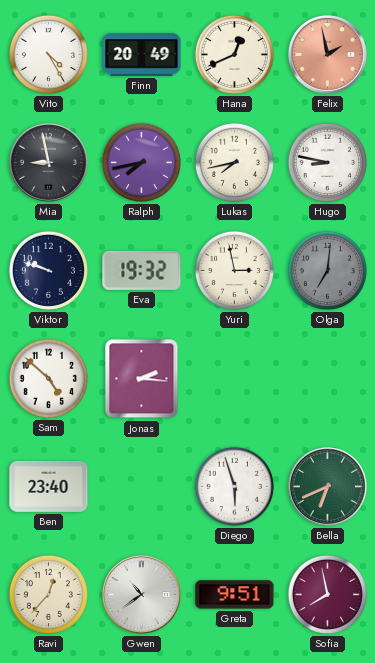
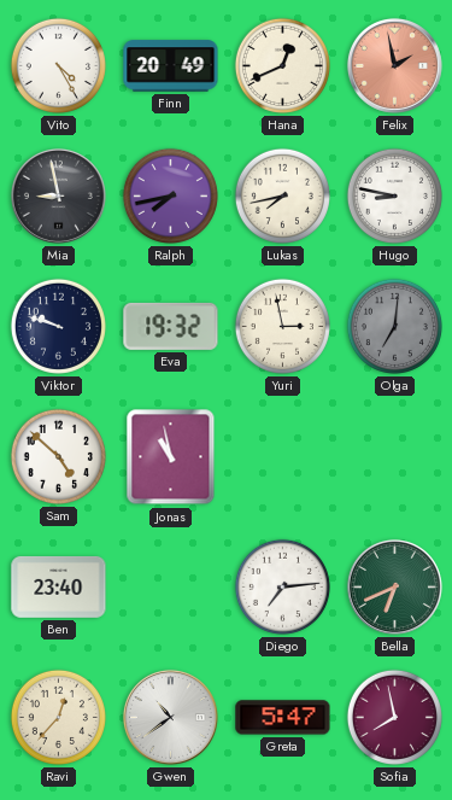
Jonas: 2:16 -> 10:58 (171, 457)
Diego: 5:57 -> 7:14 (282, 586)
Greta: 9:51 -> 5:47 (283, 718)
